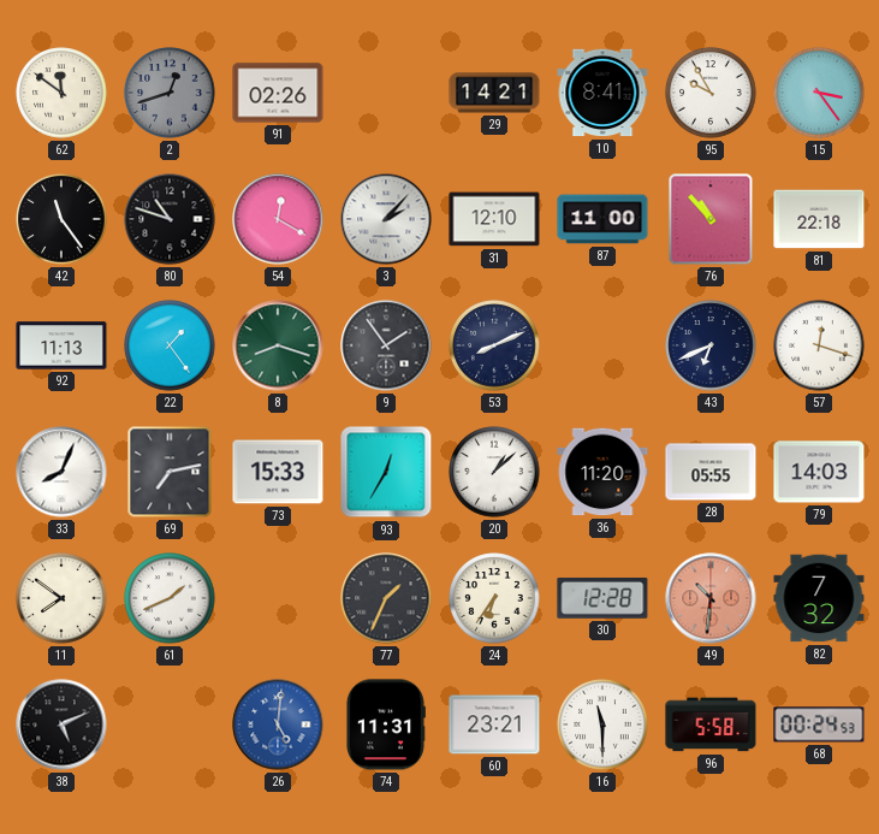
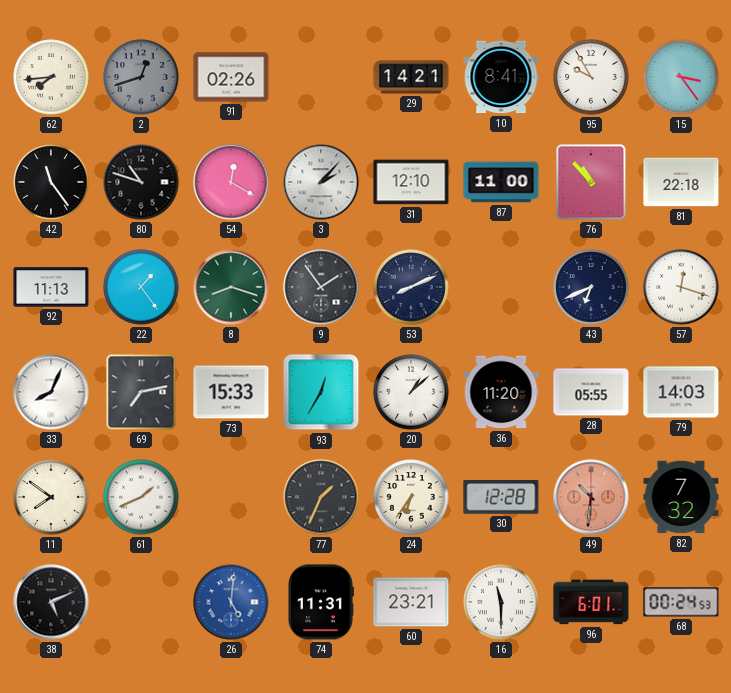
62: 11:51 -> 7:44 (51, 77)
96: 5:58 -> 6:01 (591, 602)
